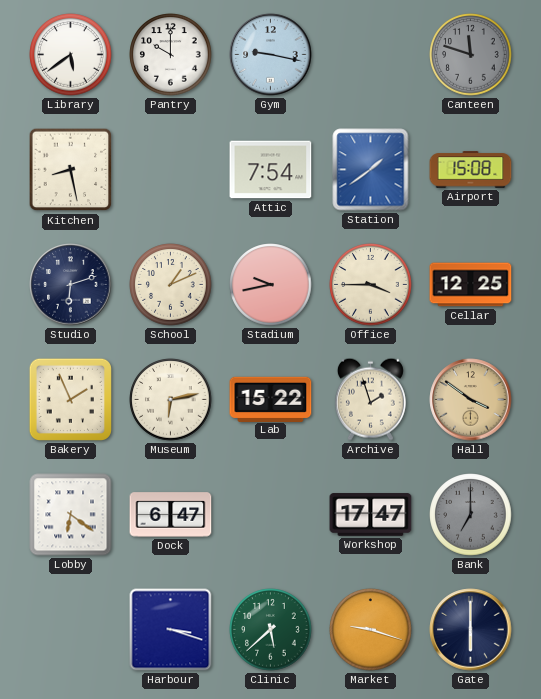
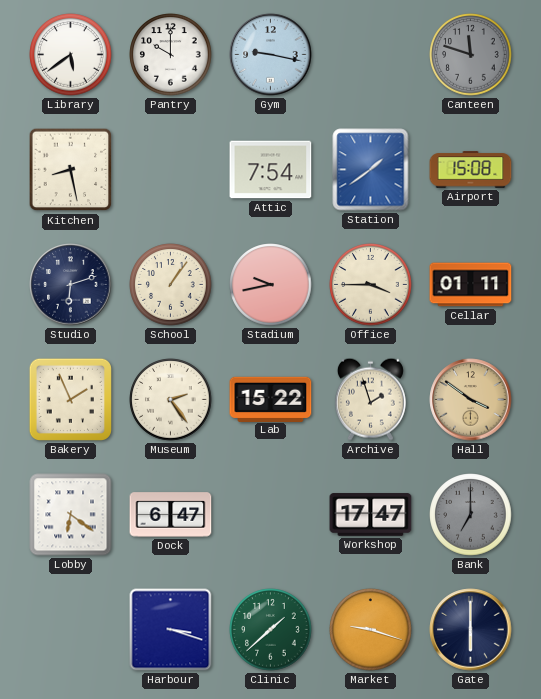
School: 1:11 -> 1:06 (171, 285)
Cellar: 12:25 -> 01:11 (471, 285)
Museum: 6:13 -> 2:24 (171, 400)
Clinic: 5:38 -> 1:38 (271, 630)
